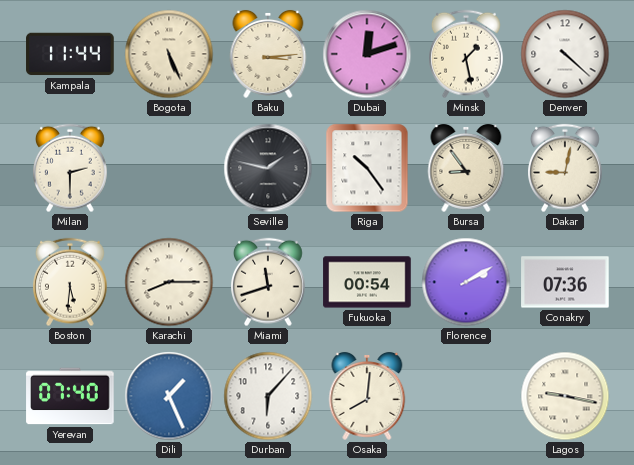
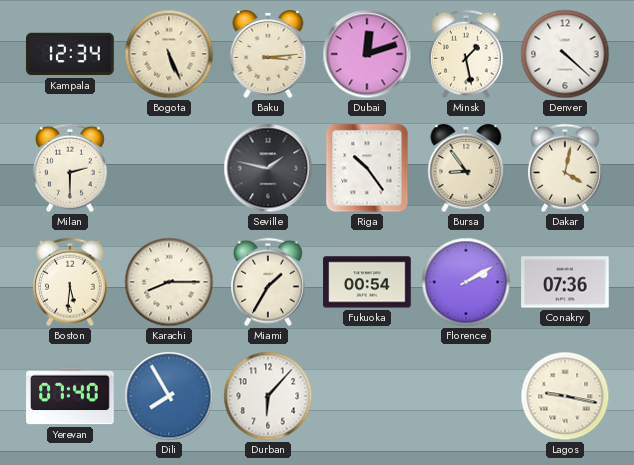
Kampala: 11:44 -> 12:34 (70, 54)
Dakar: 9:02 -> 4:02 (566, 168)
Miami: 11:42 -> 1:35 (269, 282)
Dili: 1:26 -> 7:55 (169, 396)
Osaka: 8:01 -> none (367, 396)
